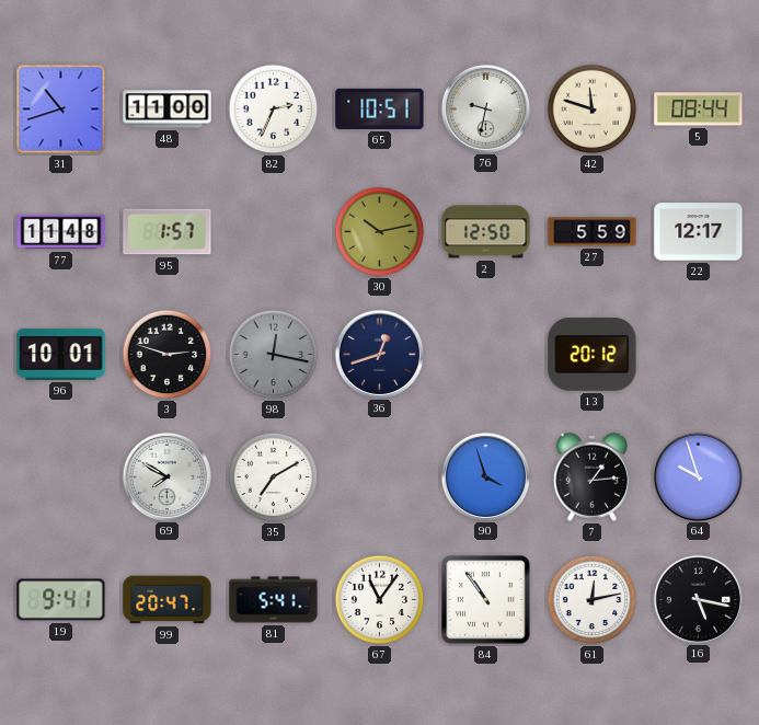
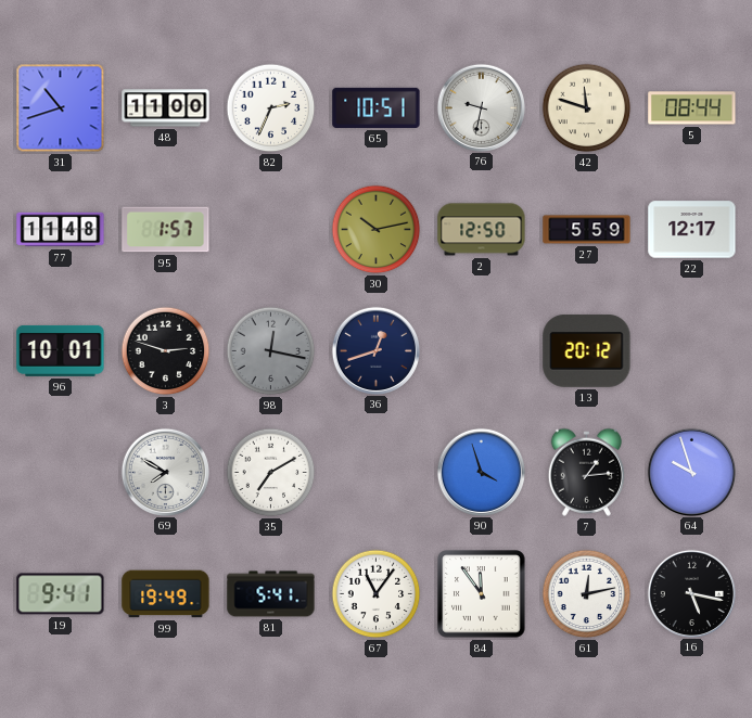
99: 20:47 -> 19:49 (166, 594)
84: 10:54 -> 11:54 (482, 594)
